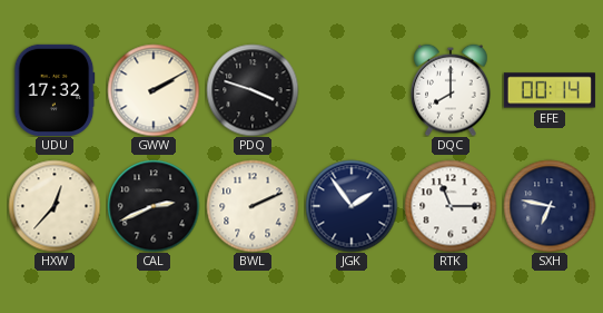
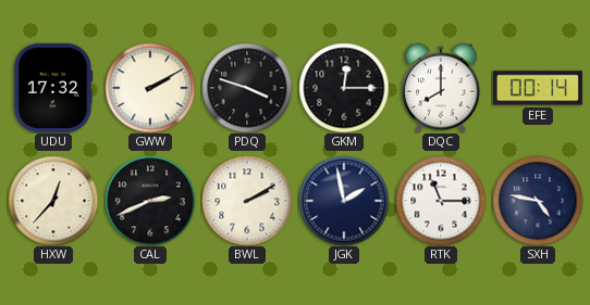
GKM: none -> 12:15 (344, 88)
BWL: 2:11 -> 2:10 (247, 201)
JGK: 1:54 -> 1:58 (344, 201)
SXH: 6:47 -> 4:47 (538, 201)
